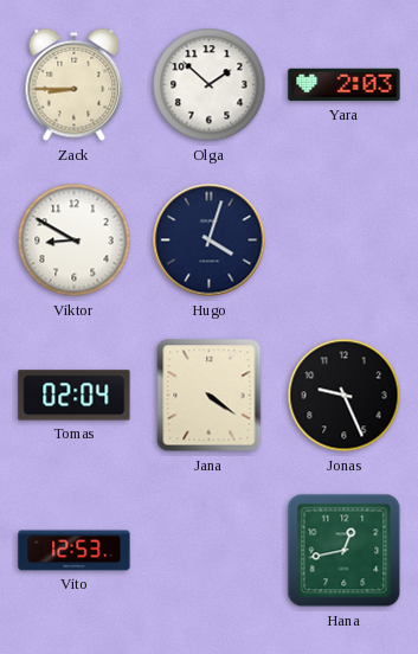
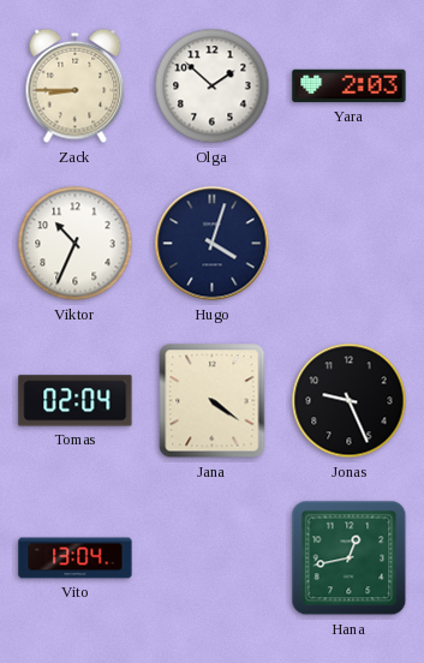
Viktor: 8:50 -> 10:34 (76, 244)
Vito: 12:53 -> 13:04 (76, 559)
